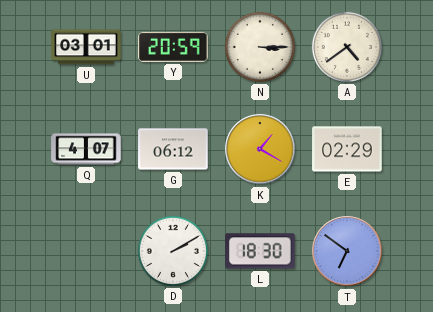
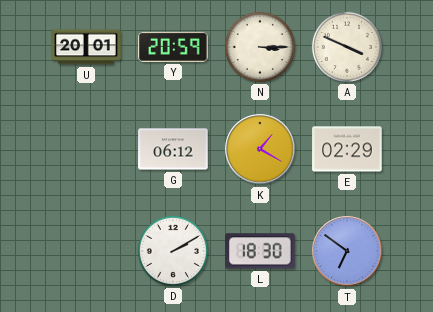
U: 03:01 -> 20:01 (86, 47)
A: 4:39 -> 3:49 (347, 47)
Q: 4:07 -> none (86, 149)
